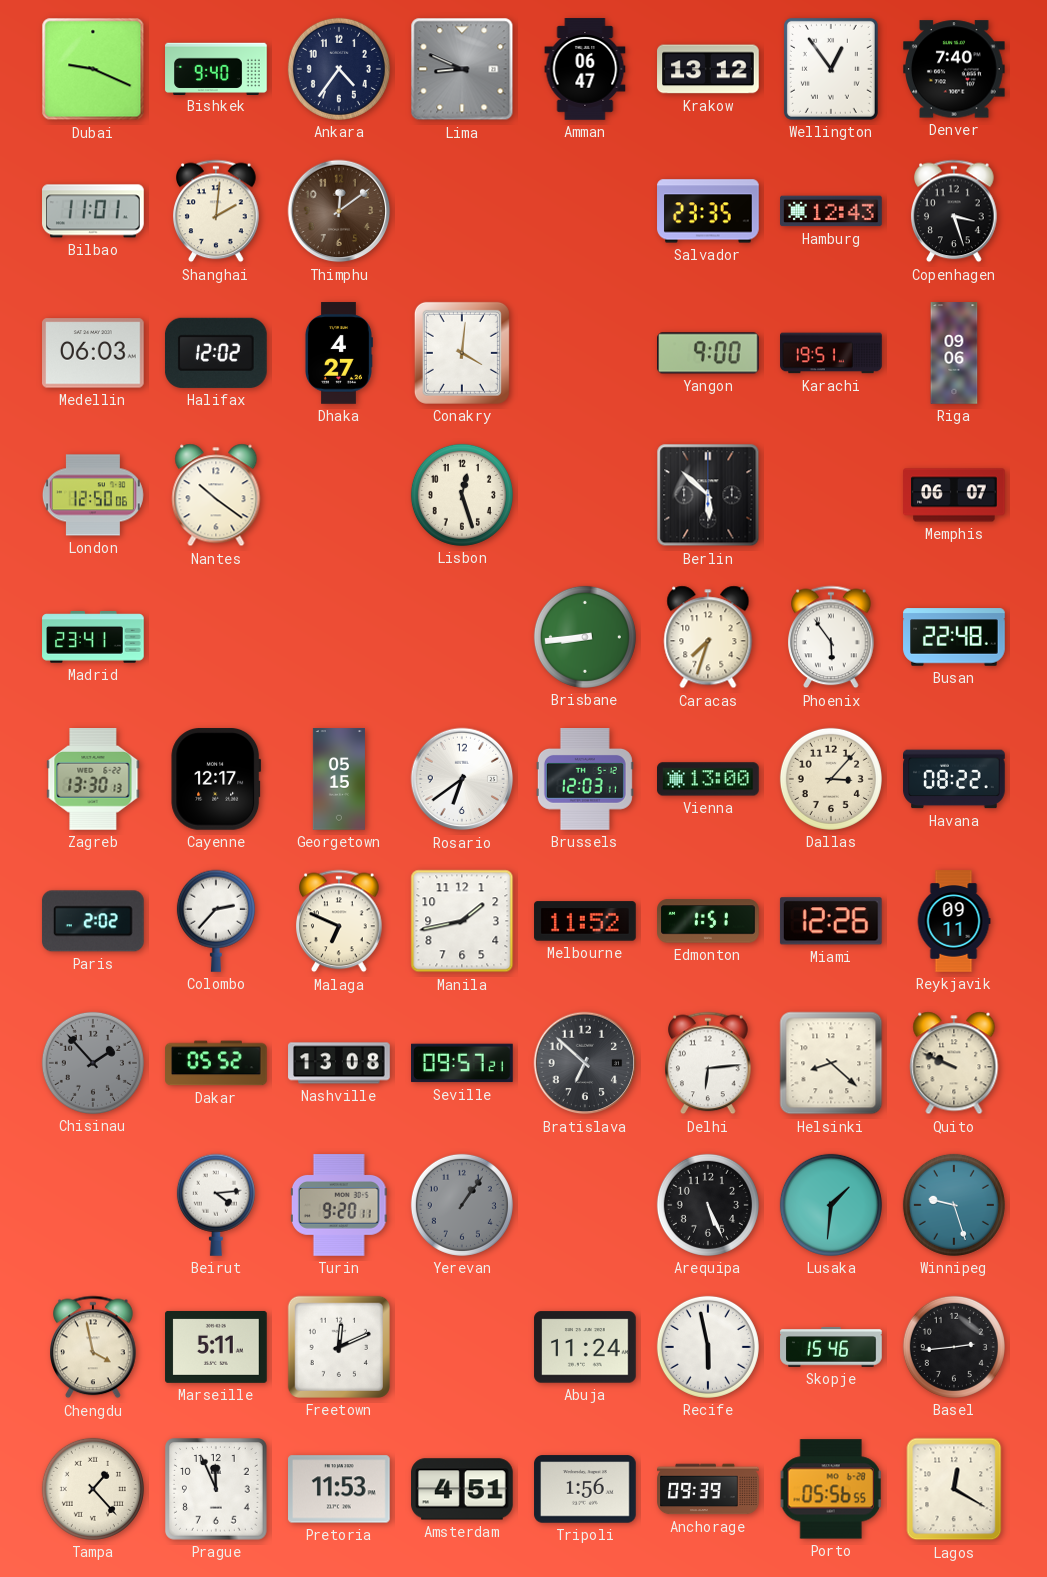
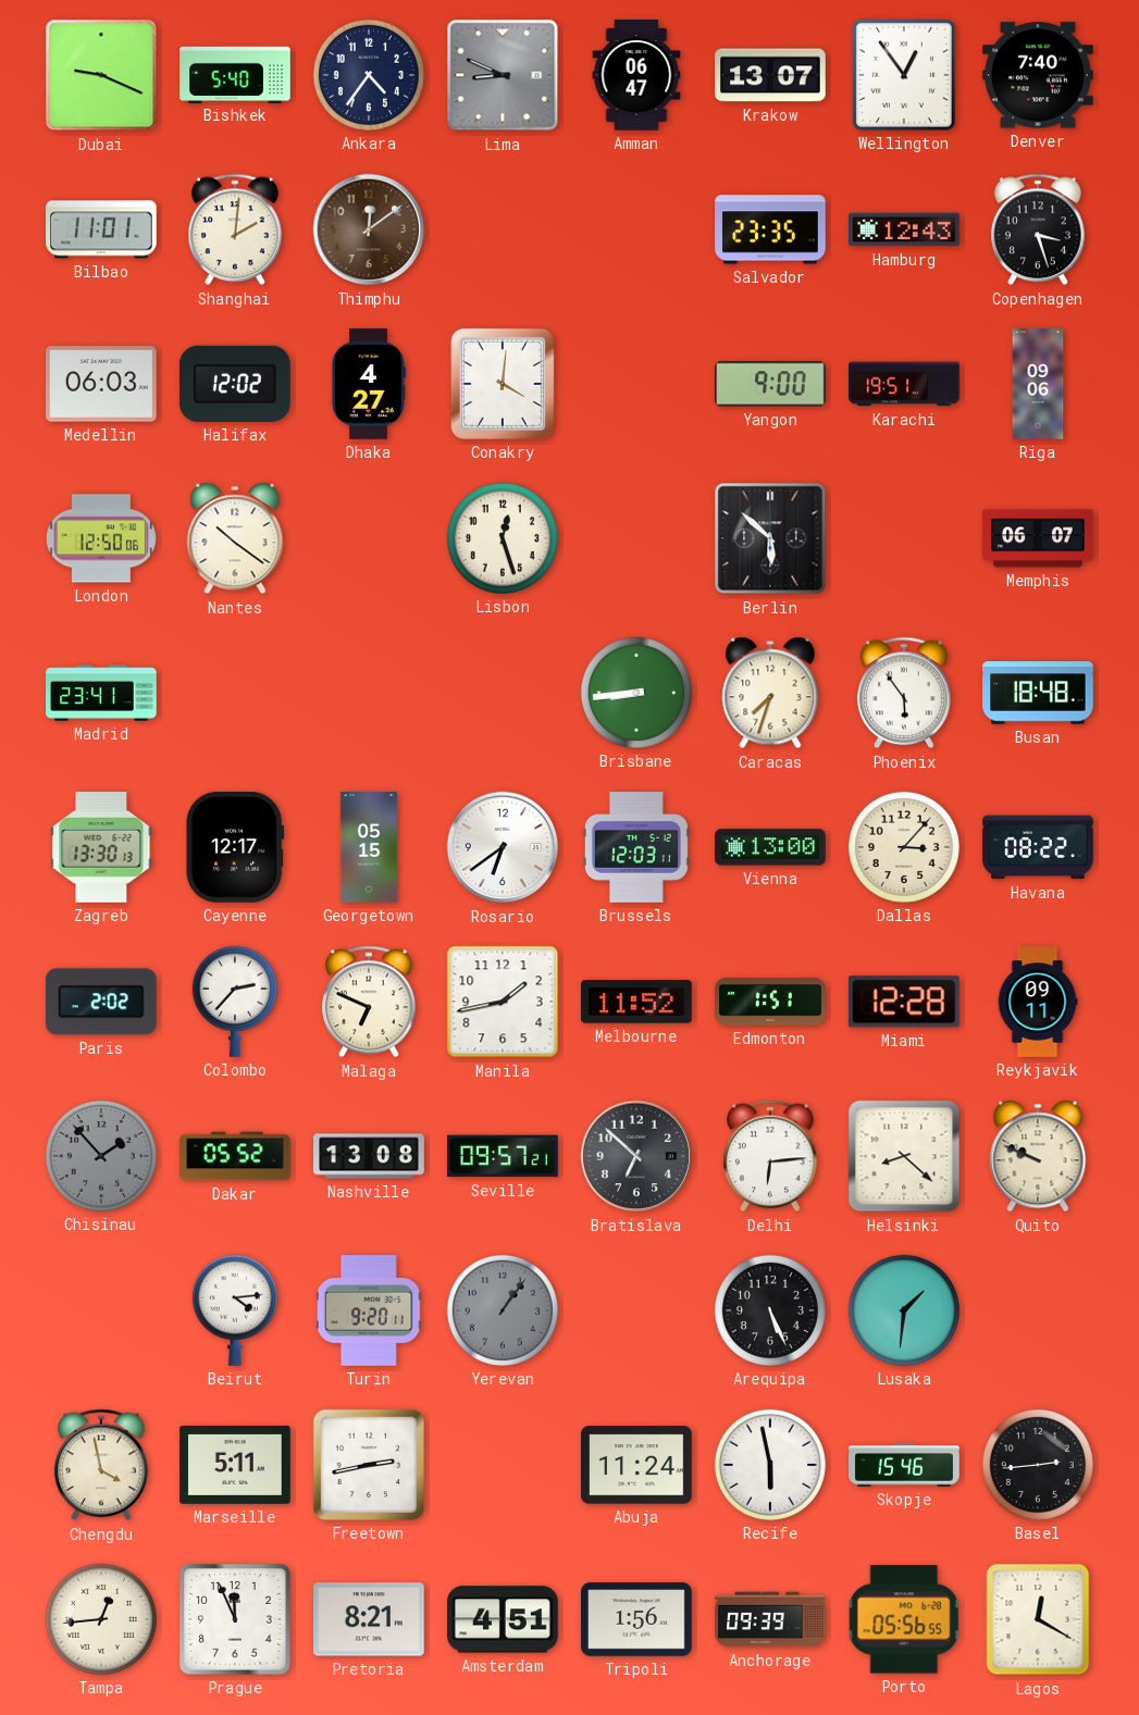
Bishkek: 9:40 -> 5:40 (235, 74)
Krakow: 13:12 -> 13:07 (770, 75)
Busan: 22:48 -> 18:48 (1038, 693)
Miami: 12:26 -> 12:28 (904, 1002)
Winnipeg: 9:27 -> none (954, 1205)
Freetown: 12:11 -> 2:43 (369, 1465)
Tampa: 1:23 -> 12:44 (101, 1619)
Pretoria: 11:53 -> 8:21 (370, 1619)
